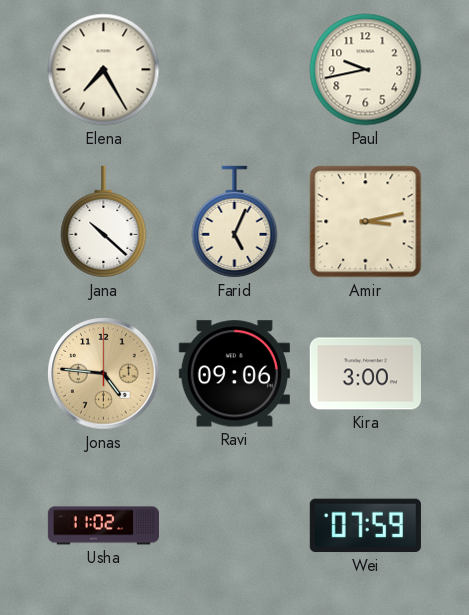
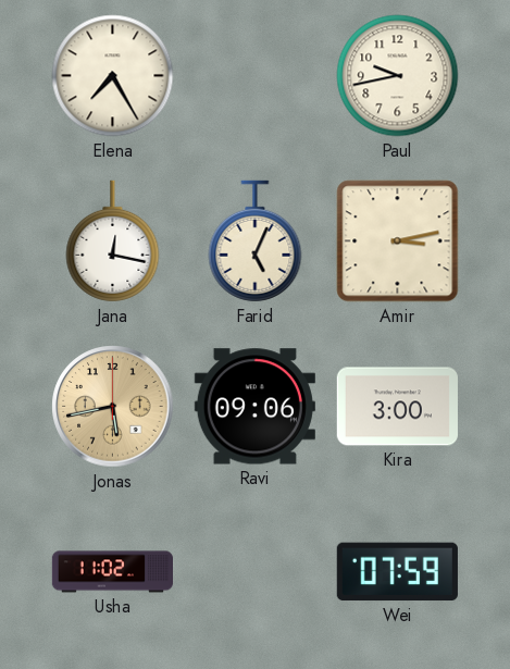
Jana: 10:22 -> 12:17 (113, 241)
Jonas: 4:46 -> 5:43 (113, 407)
